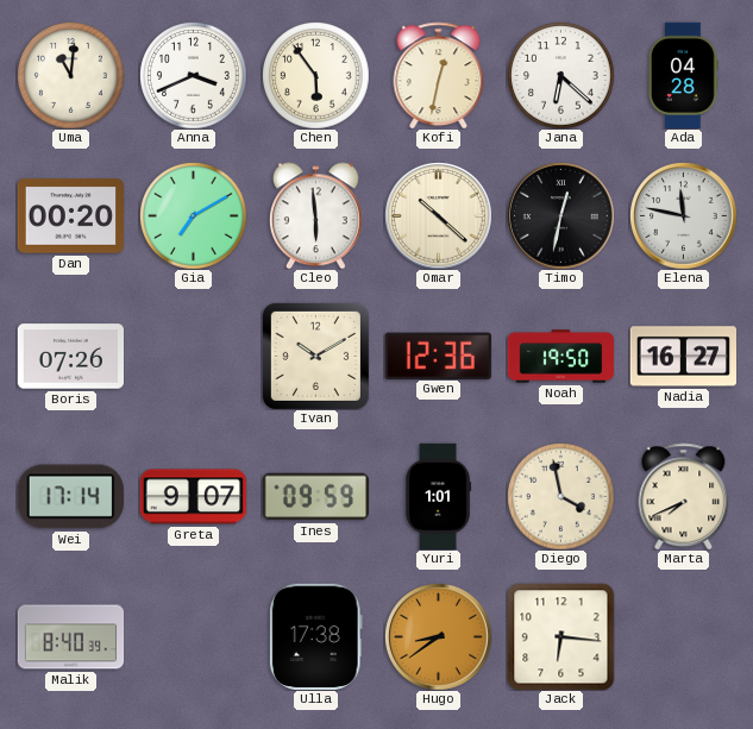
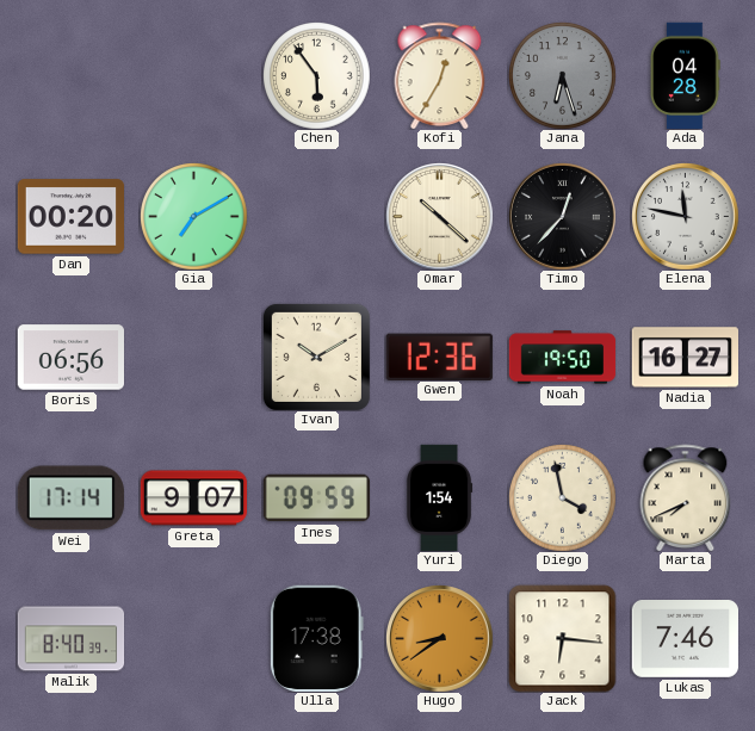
Uma: 11:01 -> none (70, 75)
Anna: 3:41 -> none (193, 75)
Kofi: 12:32 -> 12:35 (440, 75)
Jana: 6:22 -> 6:27 (562, 75)
Jana dial: white -> grey (562, 75)
Cleo: 5:59 -> none (315, 215)
Timo: 12:32 -> 12:37 (563, 217)
Boris: 07:26 -> 06:56 (70, 358)
Yuri: 1:01 -> 1:54 (440, 497)
Lukas: none -> 7:46 (685, 639)
